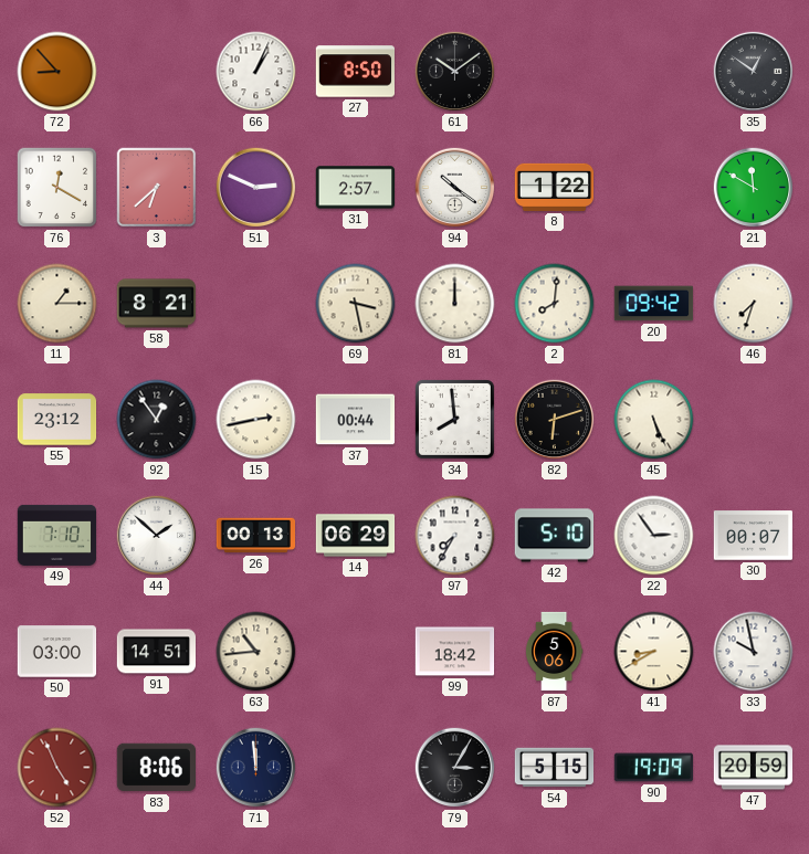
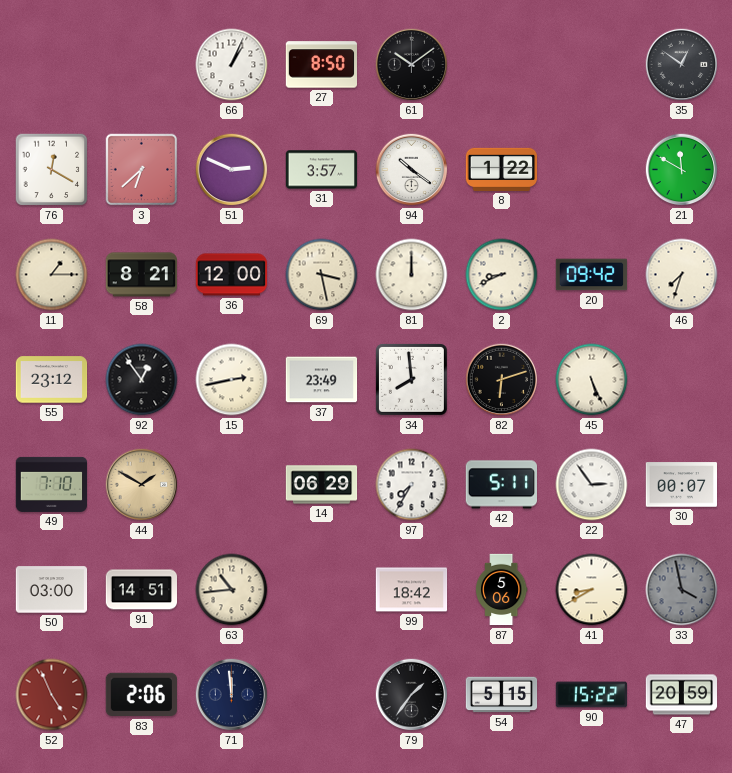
72: 8:53 -> none (57, 72)
31: 2:57 -> 3:57 (322, 170)
36: none -> 12:00 (232, 275)
2: 8:01 -> 8:41 (502, 275)
37: 00:44 -> 23:49 (322, 380)
44: 1:52 -> 1:50 (142, 485)
44 dial: white -> champagne (142, 485)
26: 00:13 -> none (256, 536)
42: 5:10 -> 5:11 (501, 485)
33: 9:58 -> 3:58 (682, 590)
33 dial: white -> grey (682, 590)
83: 8:06 -> 2:06 (141, 695)
79: 3:05 -> 1:36 (412, 695)
90: 19:09 -> 15:22 (592, 695)
